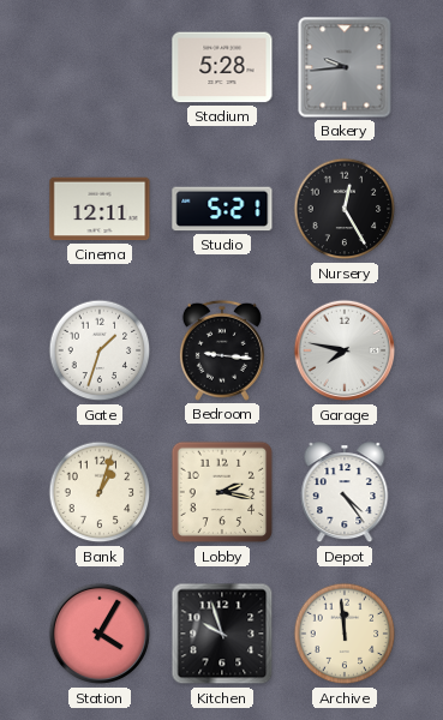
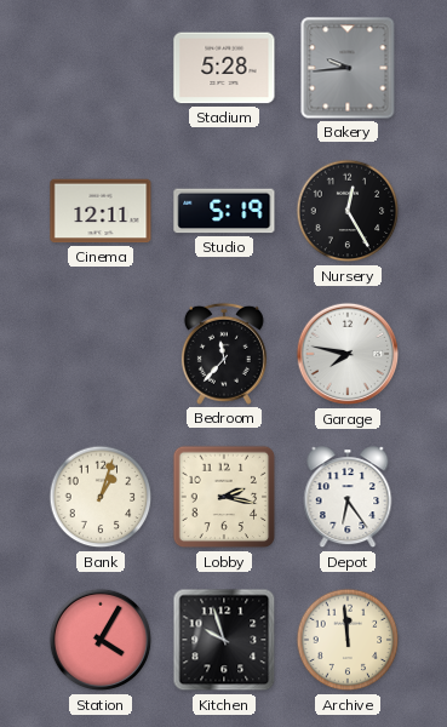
Studio: 5:21 -> 5:19 (224, 211)
Gate: 1:33 -> none (100, 350)
Bedroom: 9:16 -> 11:37 (224, 354)
Depot: 4:24 -> 6:24 (348, 498)
